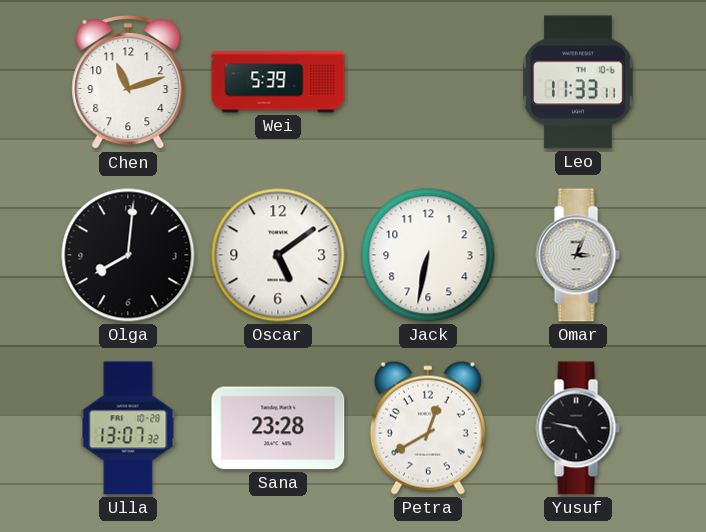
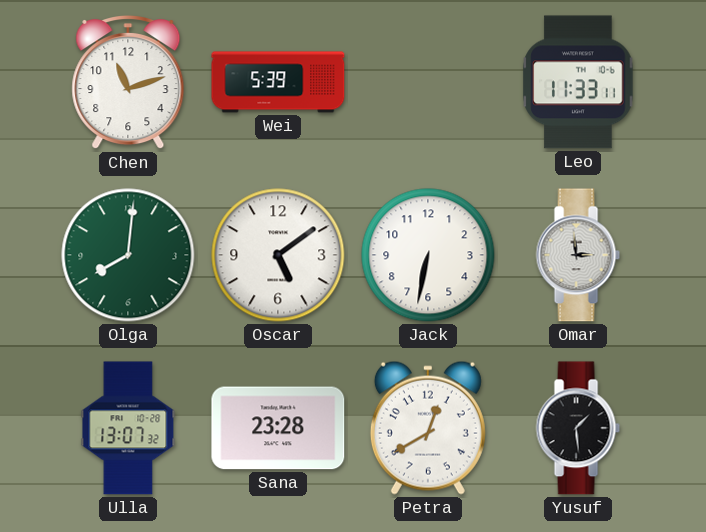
Olga dial: black -> green (128, 255)
Omar: 3:04 -> 2:59 (578, 255)
Yusuf: 4:47 -> 1:29 (578, 428)
